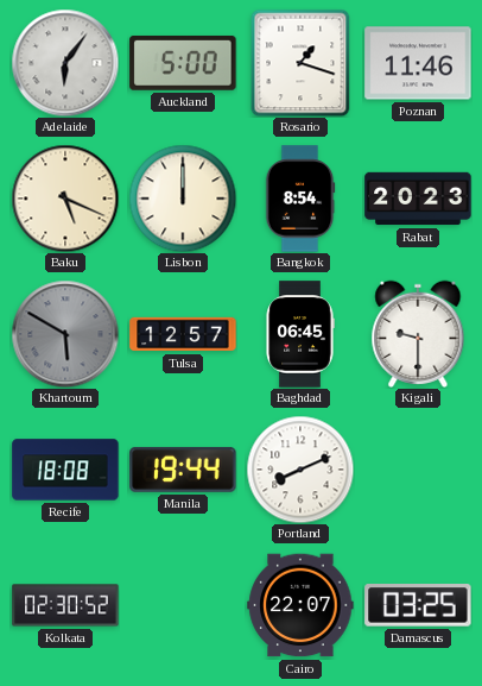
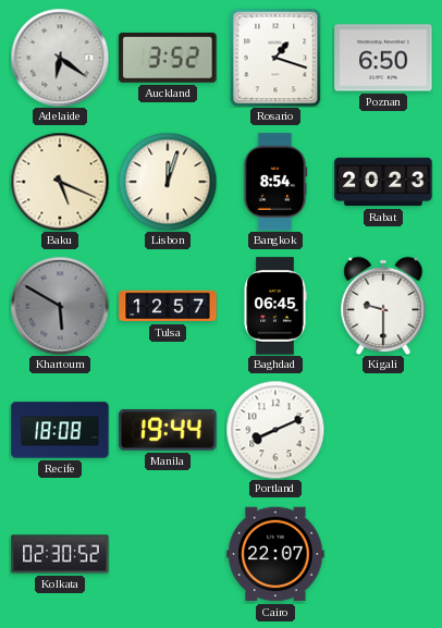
Adelaide: 6:06 -> 6:21 (60, 58)
Auckland: 5:00 -> 3:52 (168, 58)
Poznan: 11:46 -> 6:50 (383, 58)
Lisbon: 12:00 -> 12:03 (168, 182)
Damascus: 03:25 -> none (418, 606)
